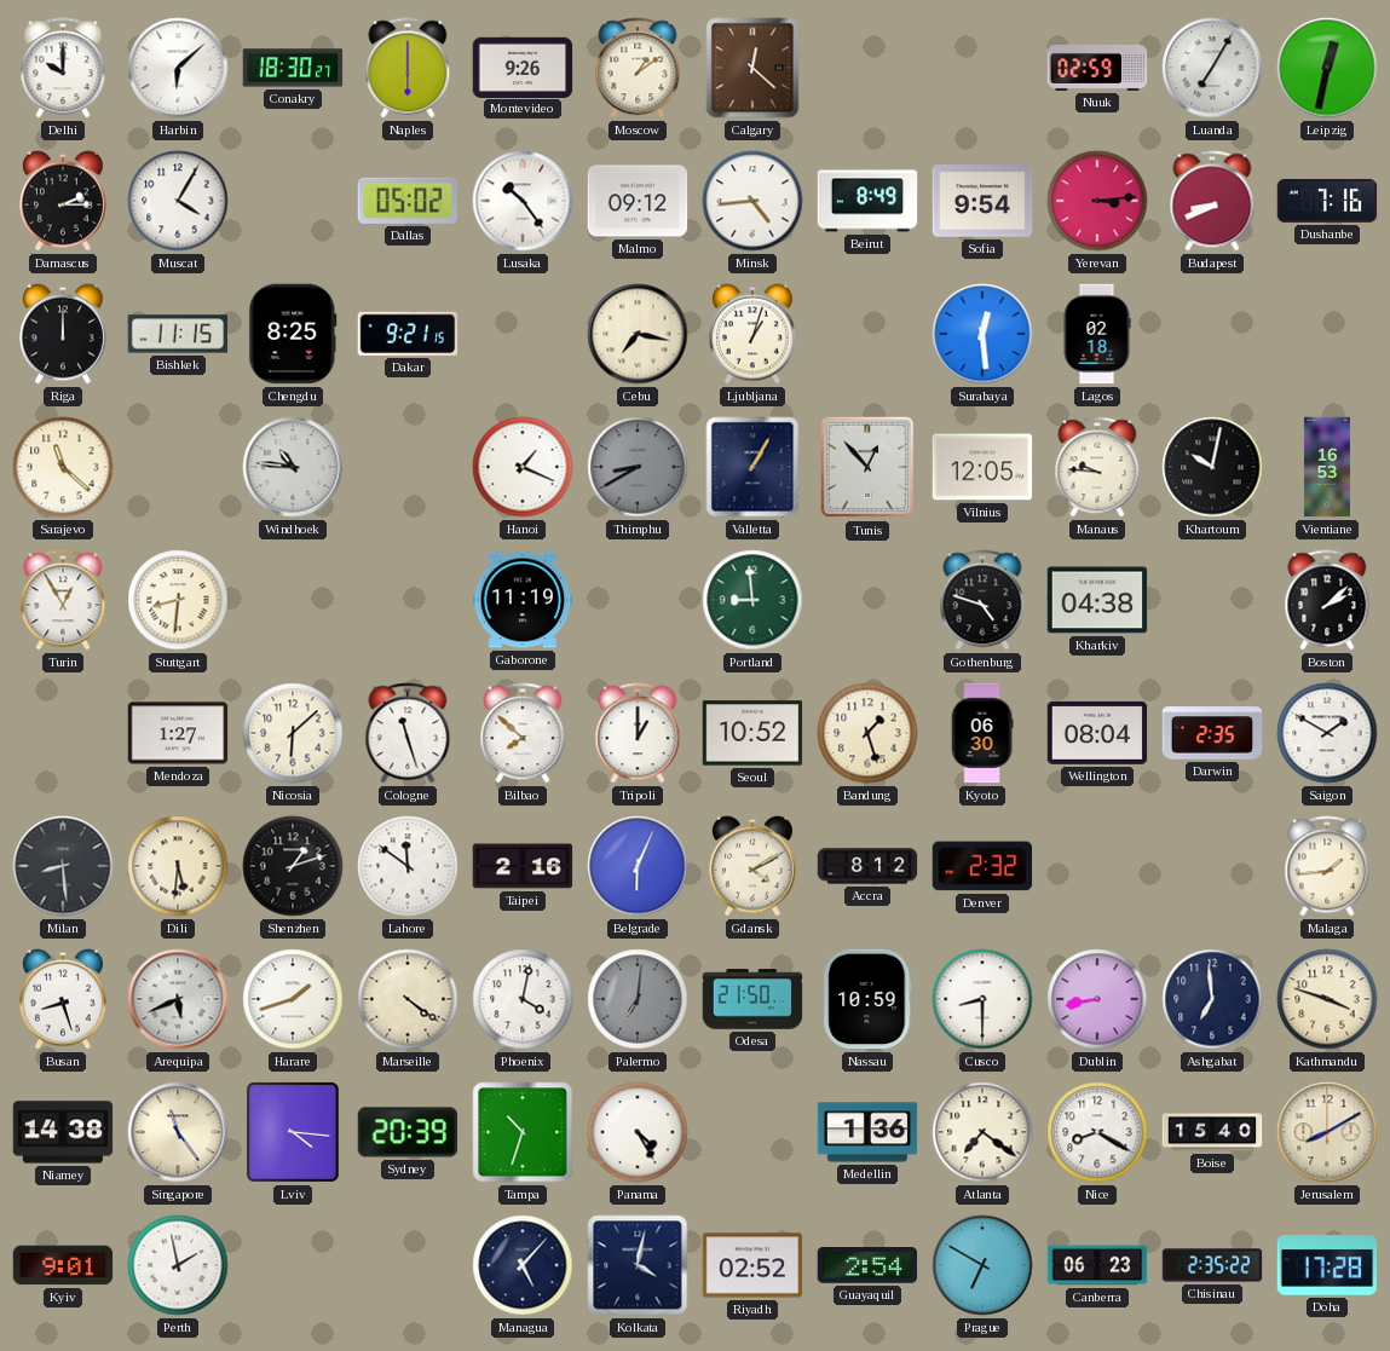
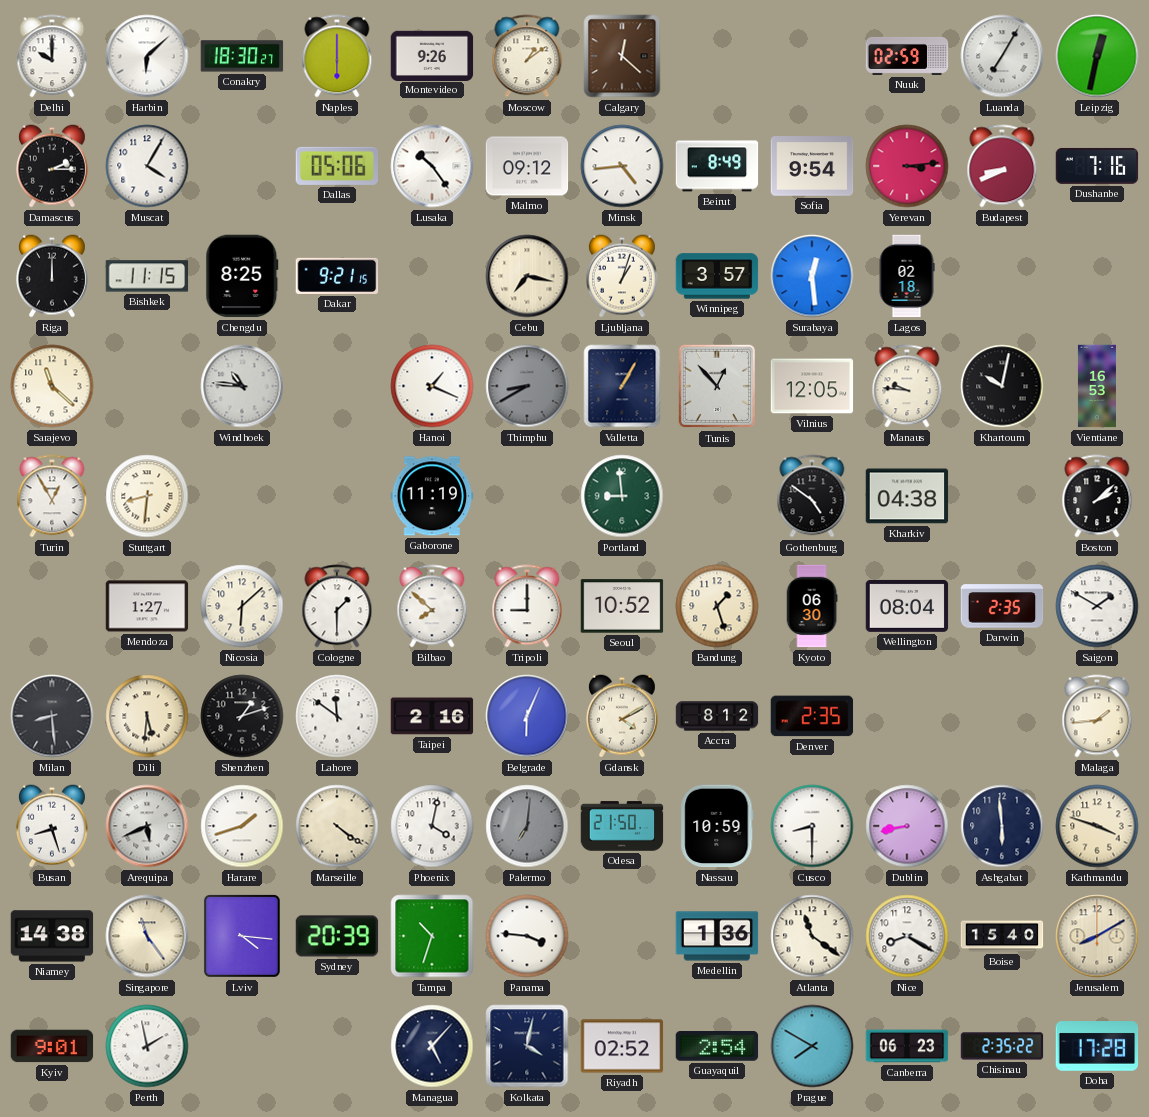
Dallas: 05:02 -> 05:06 (337, 166)
Winnipeg: none -> 3:57 (717, 276)
Gothenburg: 4:48 -> 4:51 (812, 496)
Cologne: 11:27 -> 1:30 (337, 606)
Tripoli: 1:00 -> 9:00 (527, 606)
Denver: 2:32 -> 2:35 (812, 716)
Ashgabat: 6:59 -> 5:59 (1002, 826)
Panama: 4:25 -> 3:46 (527, 936)
Atlanta: 7:21 -> 11:21 (812, 936)
Prague: 6:50 -> 7:50 (812, 1046)
